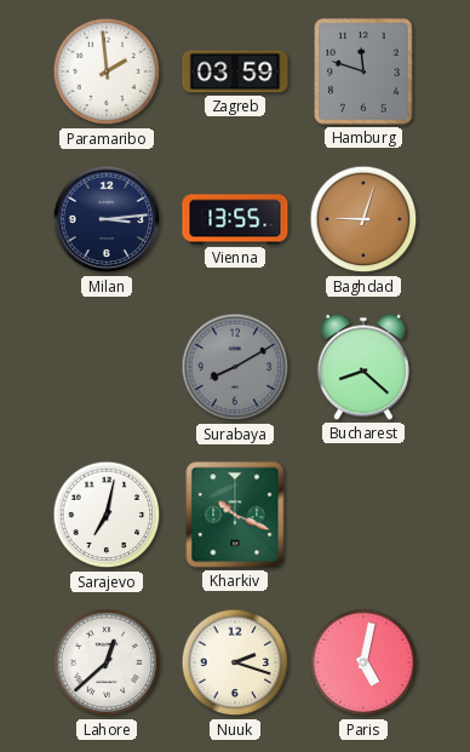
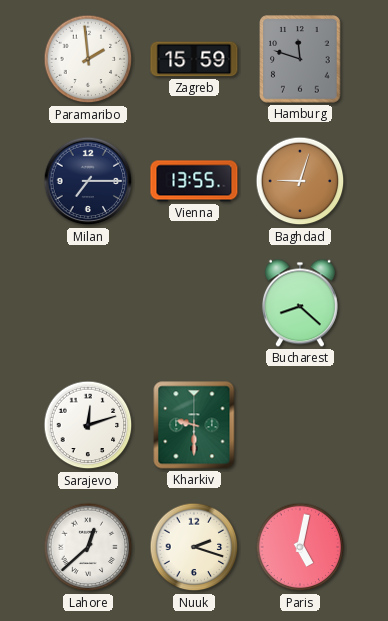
Zagreb: 03:59 -> 15:59 (194, 59)
Milan: 3:14 -> 7:15 (88, 181)
Surabaya: 8:10 -> none (235, 367)
Sarajevo: 7:02 -> 12:12 (88, 425)
Kharkiv: 10:19 -> 9:30 (194, 425)
